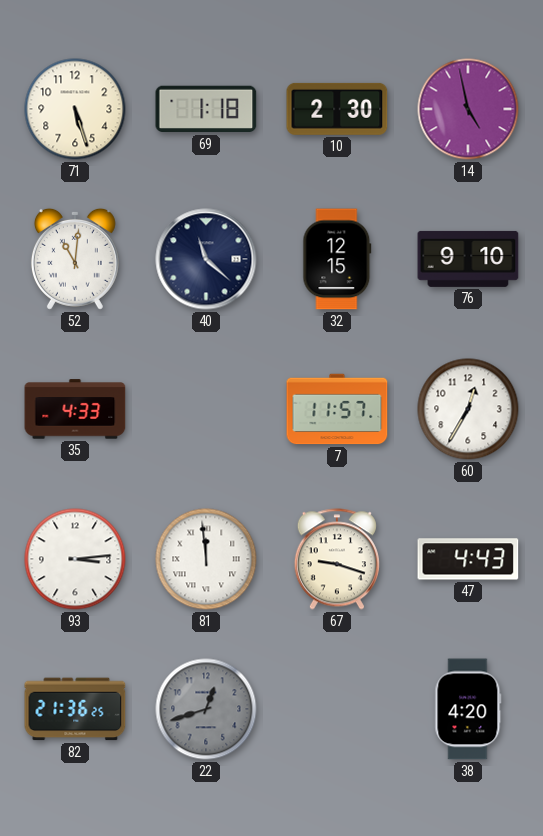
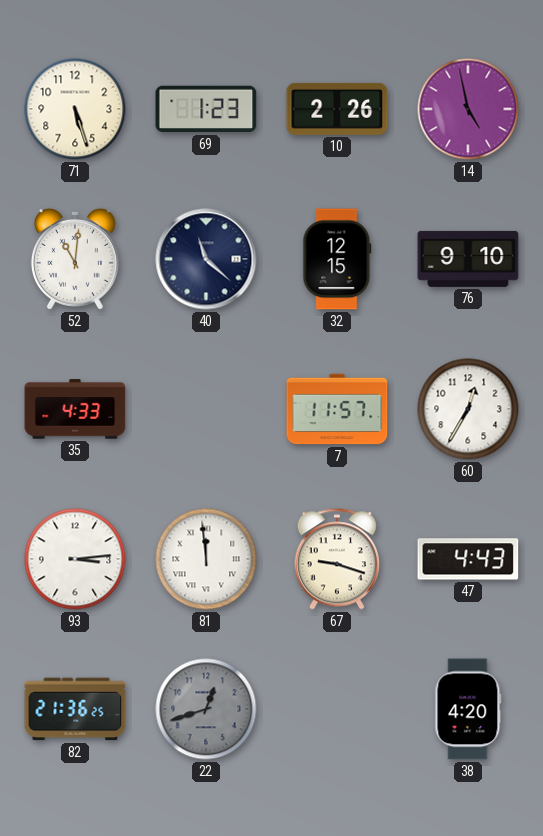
69: 1:18 -> 1:23 (206, 109)
10: 2:30 -> 2:26 (337, 109)
